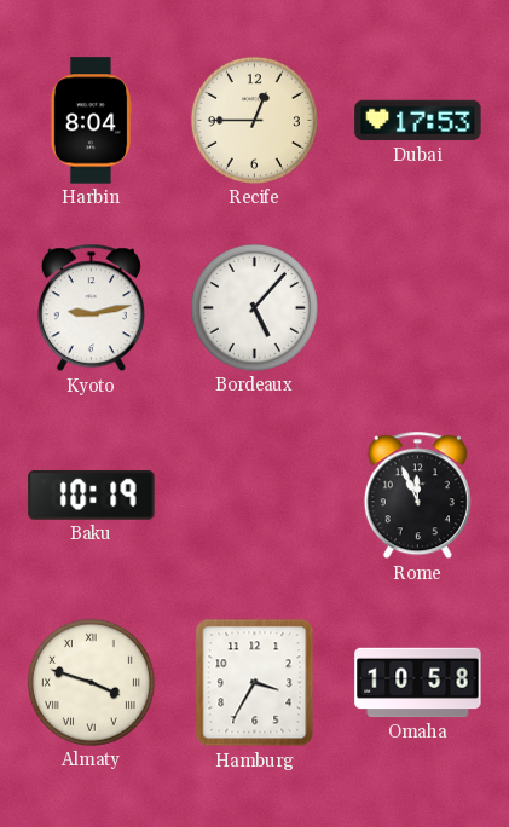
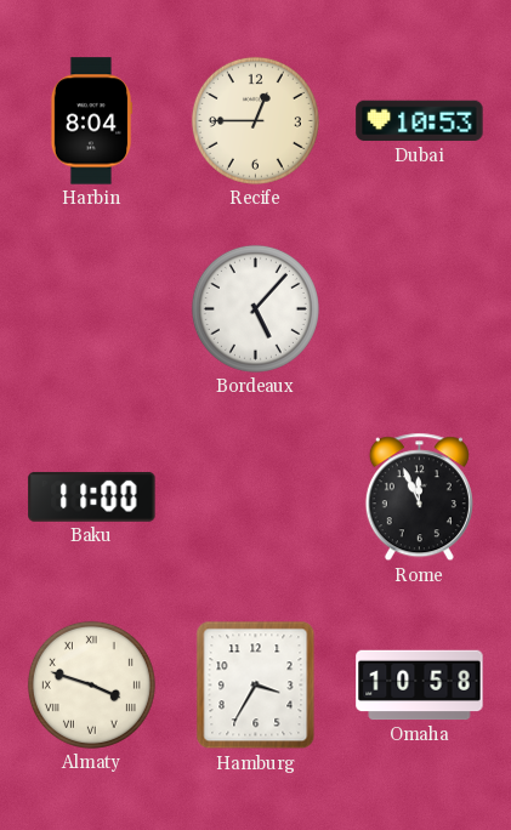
Dubai: 17:53 -> 10:53 (420, 121)
Kyoto: 9:13 -> none (91, 308)
Baku: 10:19 -> 11:00 (92, 496)
